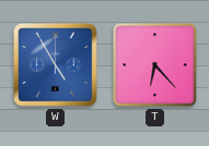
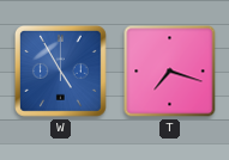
T: 6:23 -> 7:18 (170, 72)
